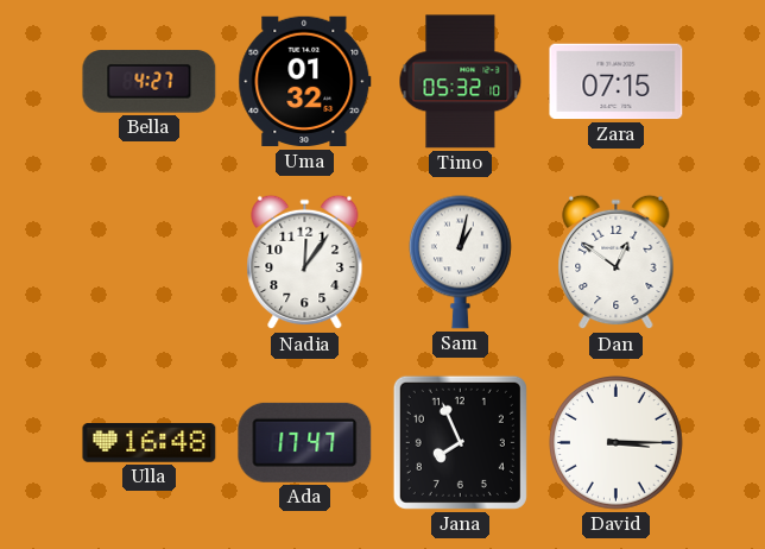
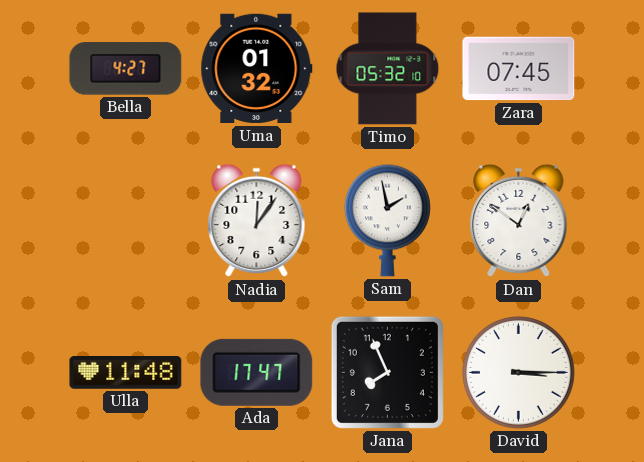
Zara: 07:15 -> 07:45 (519, 69)
Sam: 1:02 -> 1:58 (387, 220)
Ulla: 16:48 -> 11:48 (126, 373)
